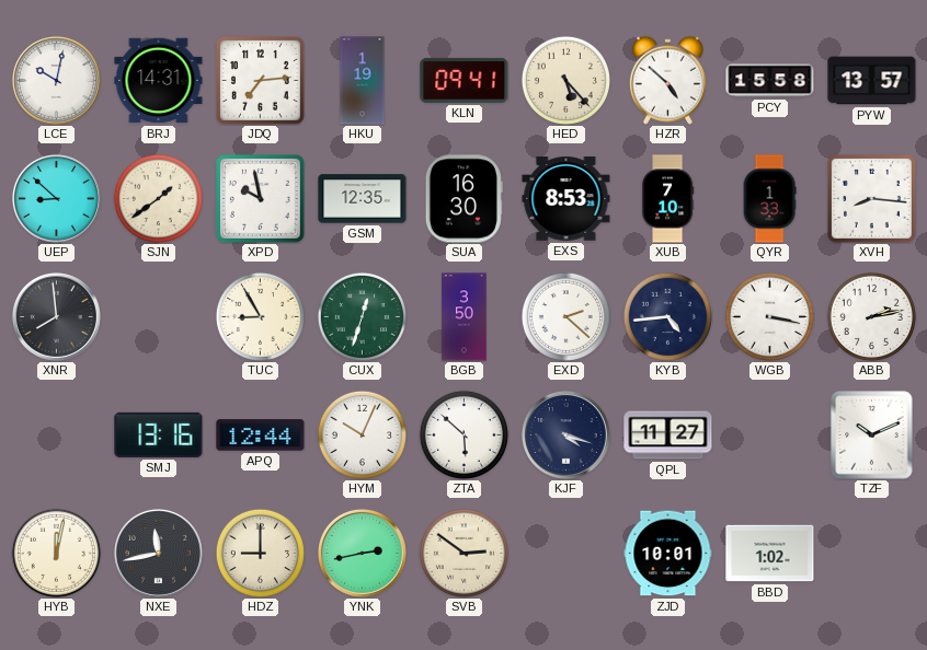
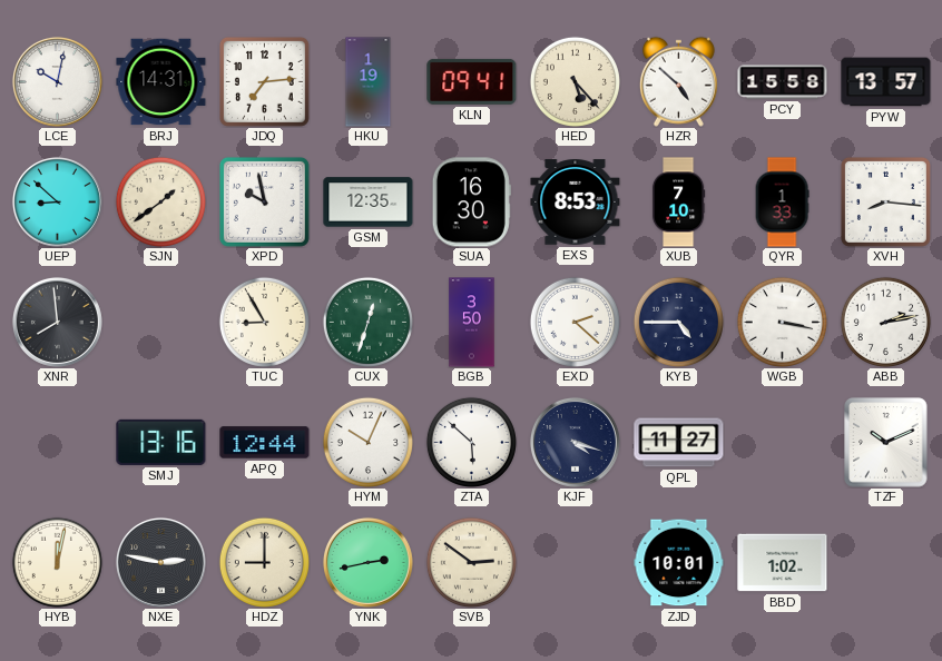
KYB: 4:44 -> 4:45 (678, 322)
NXE: 11:43 -> 2:47 (160, 562)
